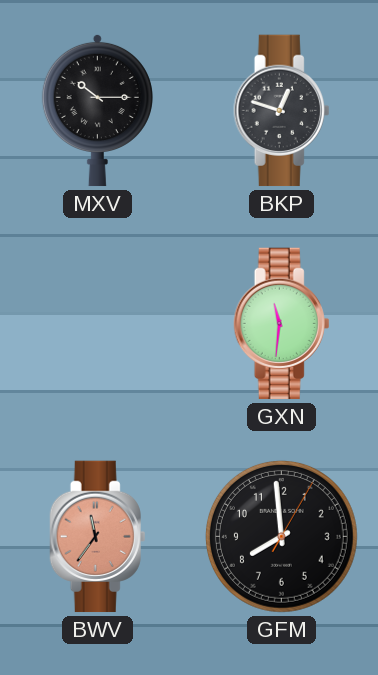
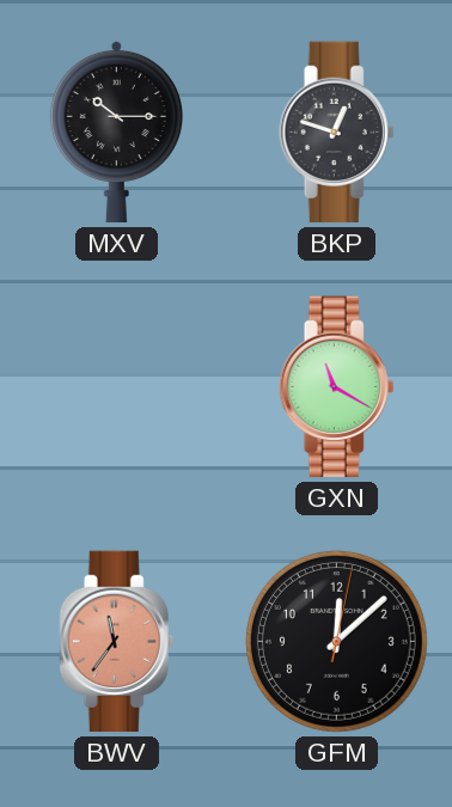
GXN: 11:31 -> 11:20 (337, 387)
GFM: 7:59 -> 12:08 (336, 641)
